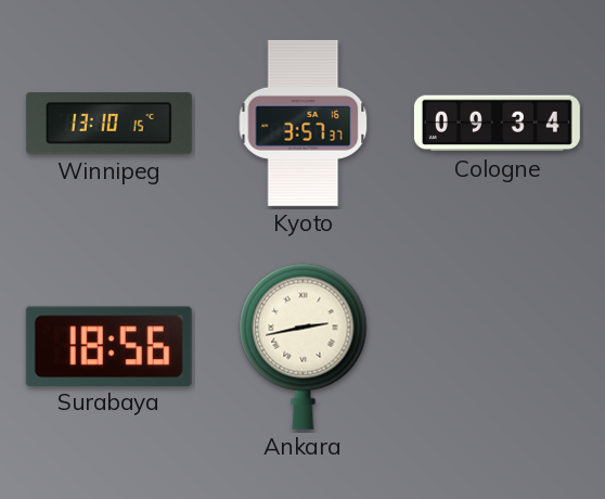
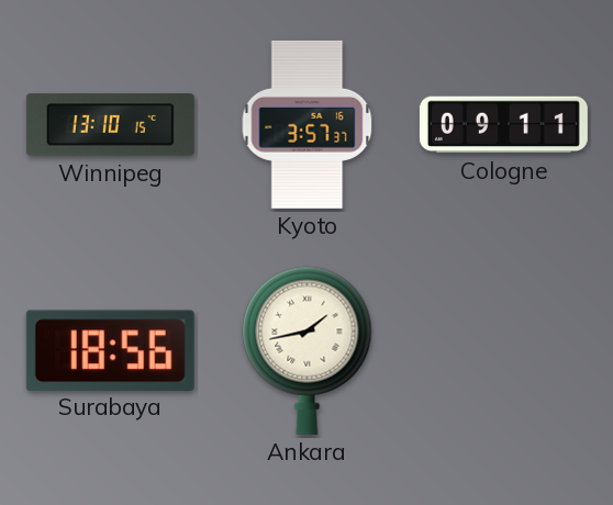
Cologne: 09:34 -> 09:11 (503, 125)
Ankara: 2:43 -> 1:43 (308, 350)
